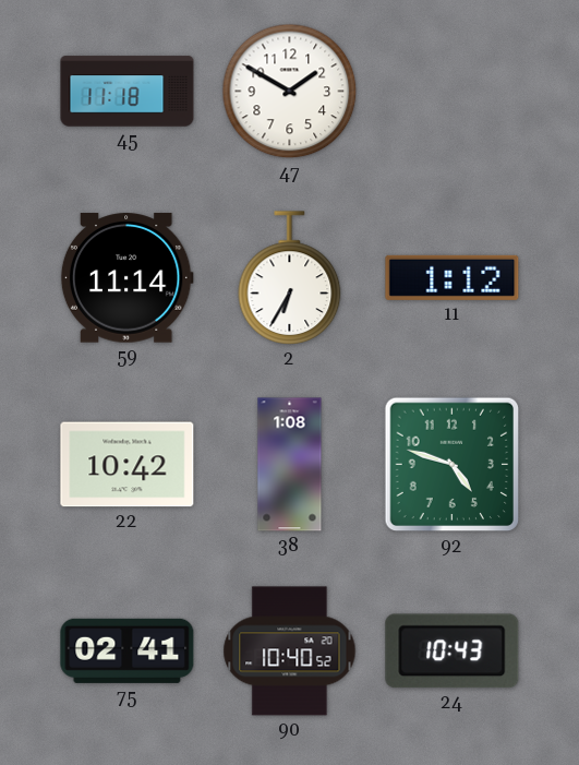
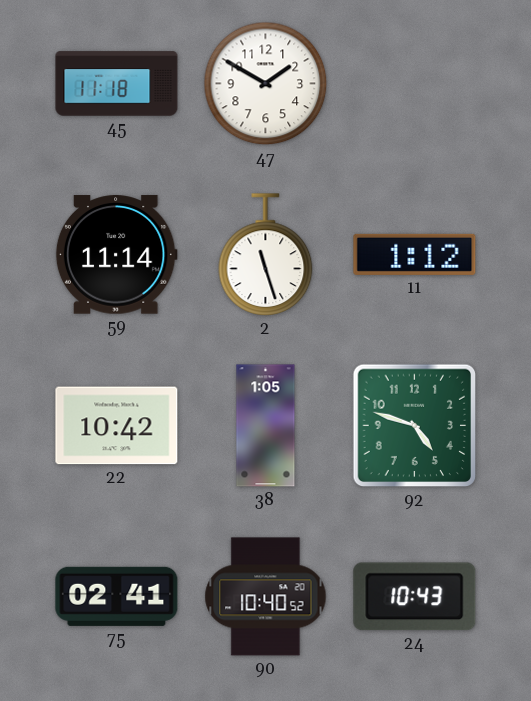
2: 6:35 -> 11:27 (266, 255)
38: 1:08 -> 1:05 (266, 426)
